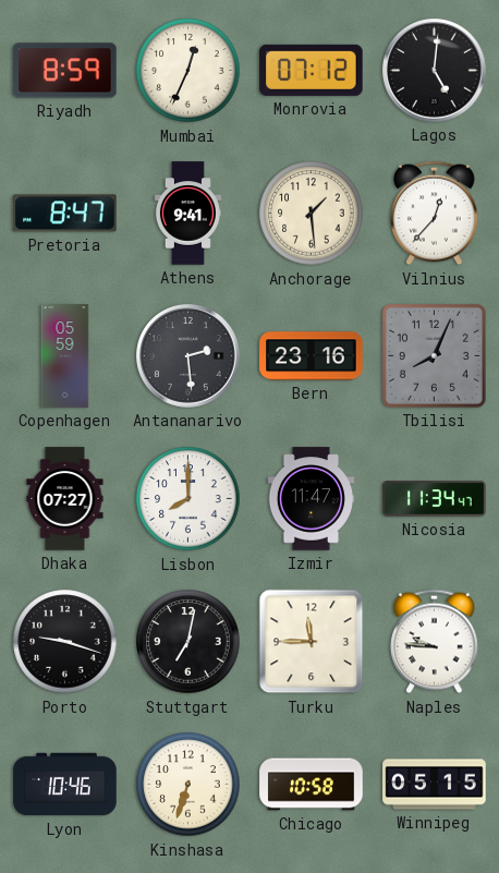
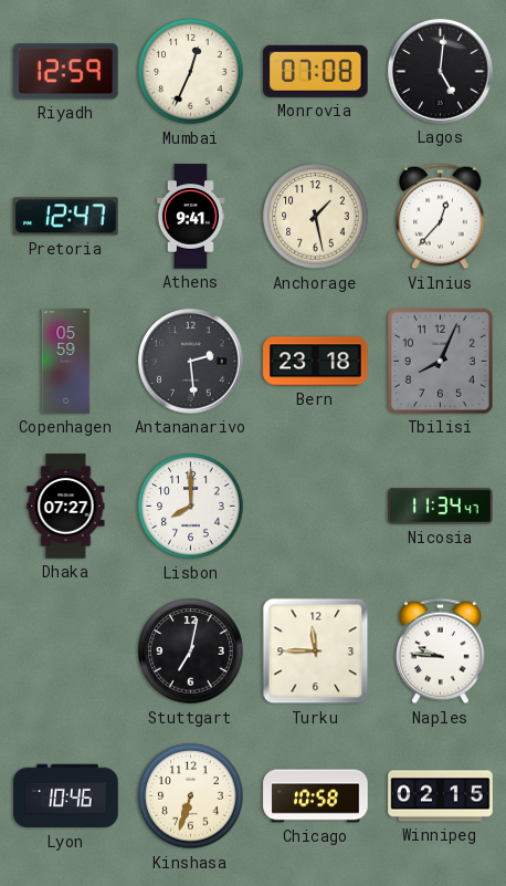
Riyadh: 8:59 -> 12:59 (66, 72)
Monrovia: 07:12 -> 07:08 (316, 71)
Pretoria: 8:47 -> 12:47 (66, 217)
Anchorage: 1:29 -> 1:28 (316, 217)
Bern: 23:16 -> 23:18 (316, 362)
Izmir: 11:47 -> none (311, 499)
Porto: 9:18 -> none (65, 642)
Winnipeg: 05:15 -> 02:15 (441, 796)
